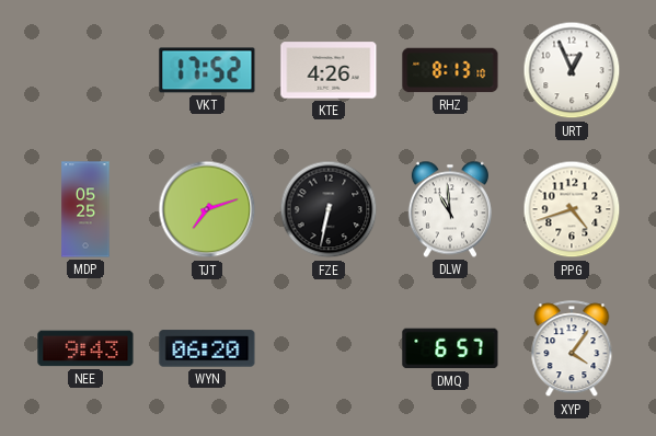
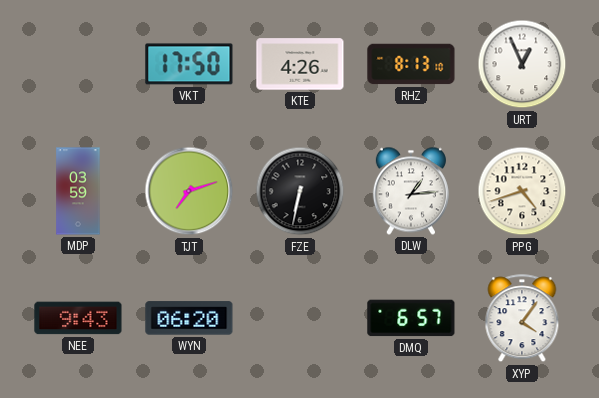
VKT: 17:52 -> 17:50 (189, 64)
MDP: 05:25 -> 03:59 (78, 191)
DLW: 10:59 -> 1:14 (411, 191)
